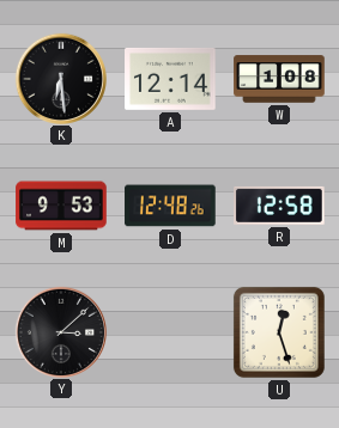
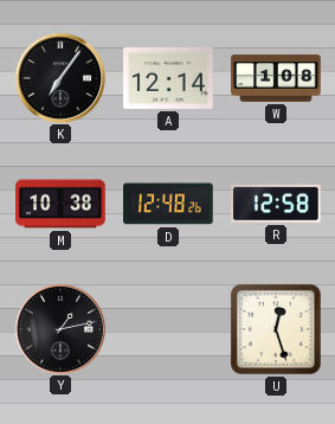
K: 6:29 -> 7:06 (59, 77)
M: 9:53 -> 10:38 (60, 204)
Y: 3:08 -> 1:13 (59, 328)
